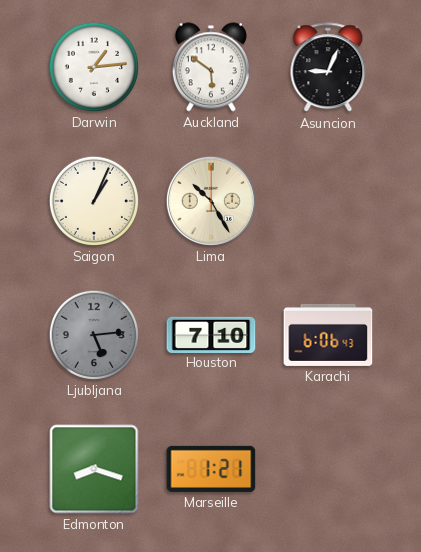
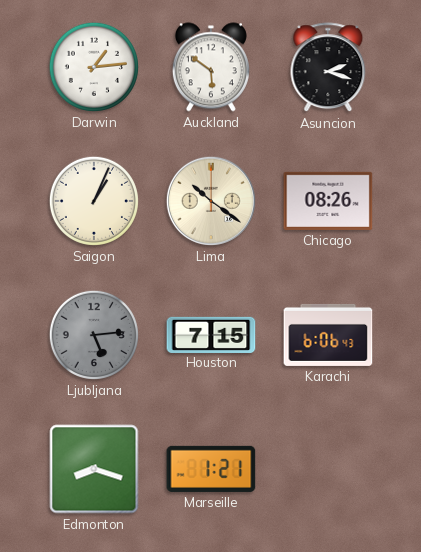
Asuncion: 9:04 -> 2:18 (328, 68)
Lima: 10:25 -> 10:21 (211, 201)
Chicago: none -> 08:26 (328, 201)
Houston: 7:10 -> 7:15 (211, 334)
